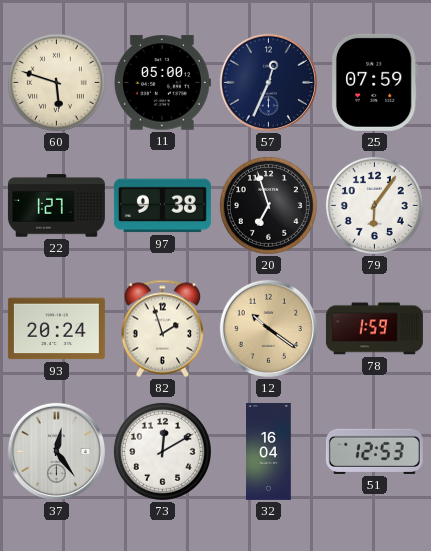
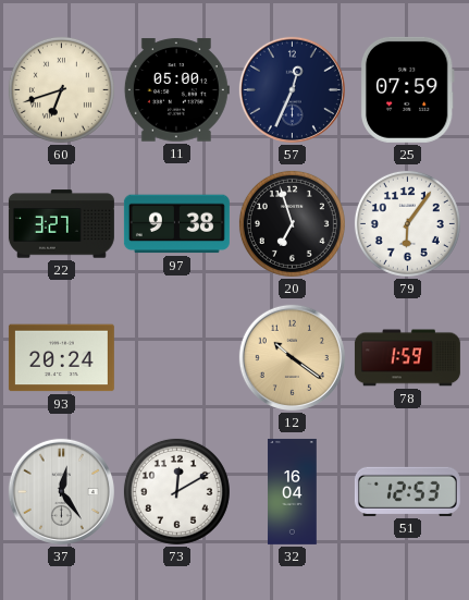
60: 5:48 -> 6:42 (61, 89)
22: 1:27 -> 3:27 (61, 224)
82: 1:57 -> none (163, 329)
